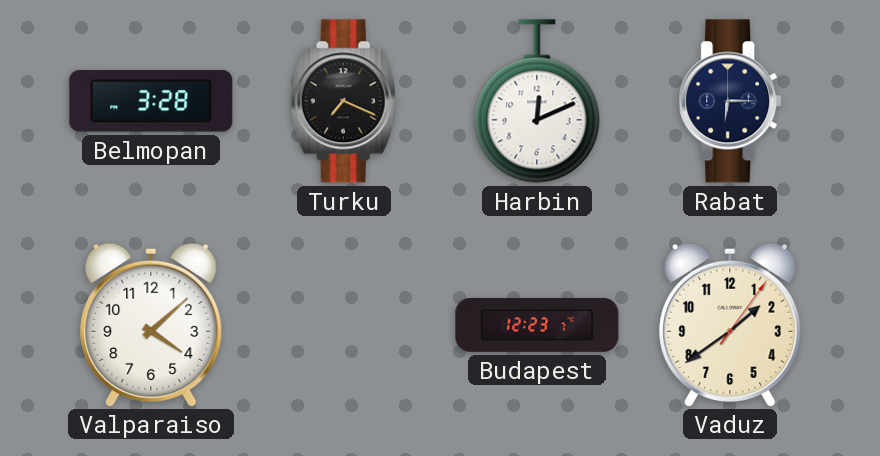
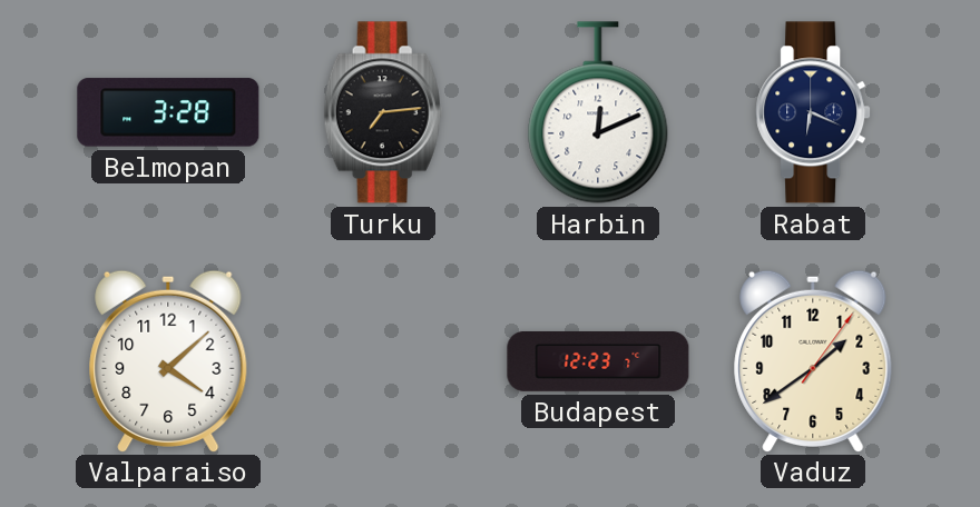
Turku: 7:19 -> 7:14 (383, 112)
Rabat: 6:15 -> 6:19 (813, 112)
